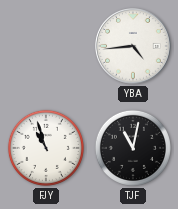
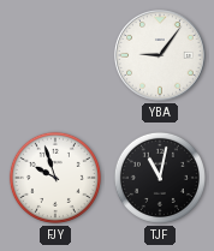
YBA: 4:44 -> 9:06 (160, 55)
FJY: 10:57 -> 9:57 (55, 178)
